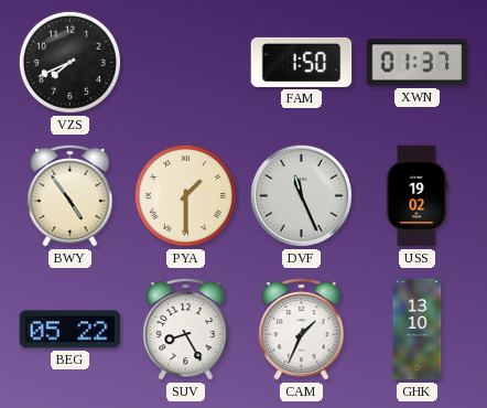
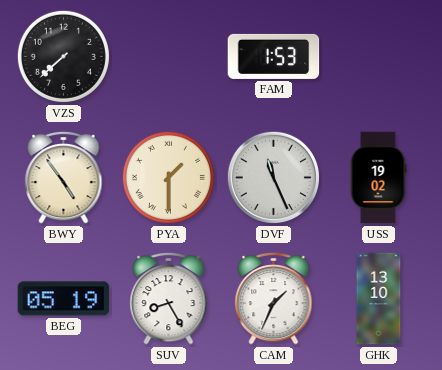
VZS: 7:41 -> 7:38 (63, 56)
FAM: 1:50 -> 1:53 (274, 56)
XWN: 01:37 -> none (418, 63)
BEG: 05:22 -> 05:19 (64, 299)
